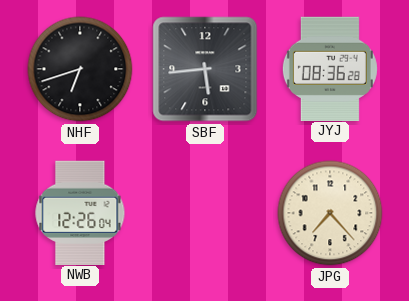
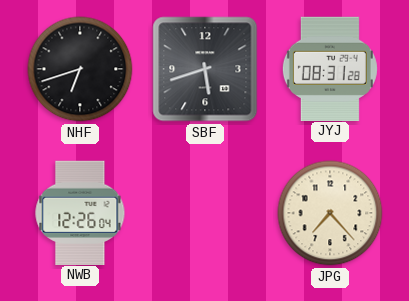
SBF: 5:44 -> 5:42 (205, 69)
JYJ: 08:36 -> 08:31 (330, 68)
